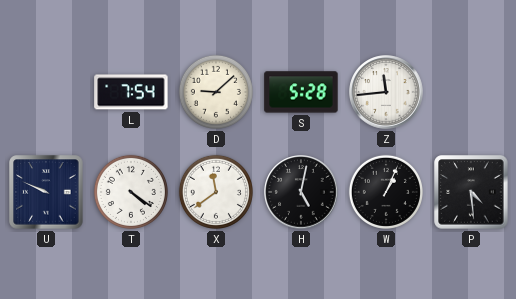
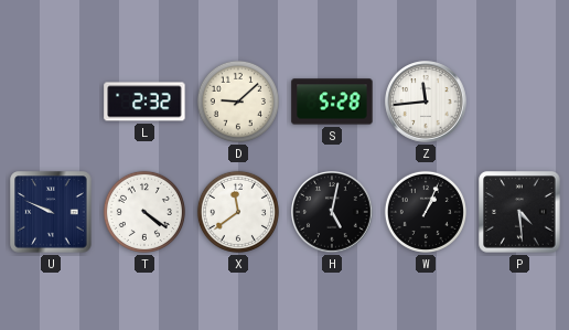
L: 7:54 -> 2:32 (144, 102)
